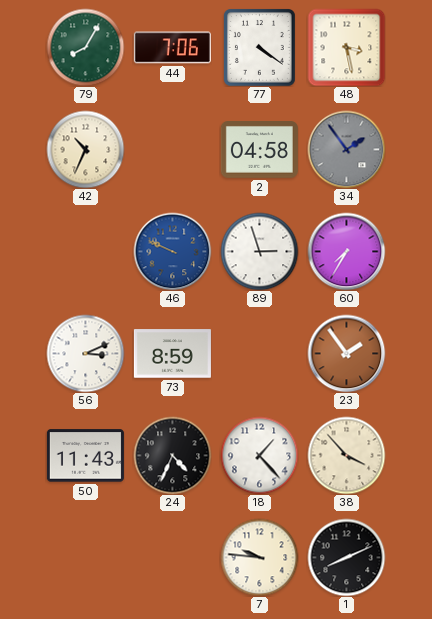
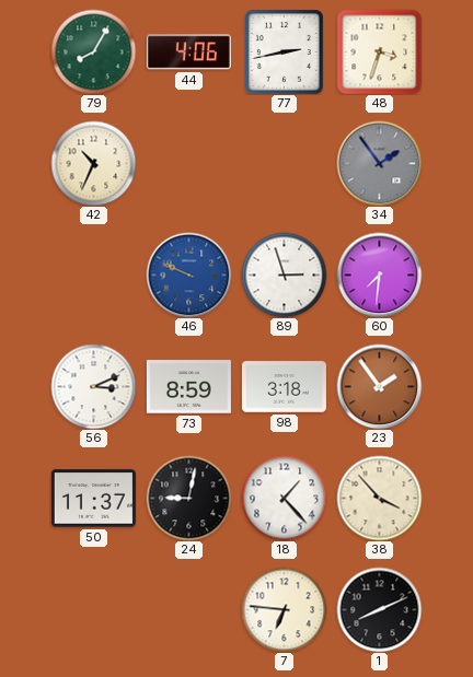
44: 7:06 -> 4:06 (188, 52)
77: 4:21 -> 2:43 (285, 52)
48: 3:28 -> 3:33 (379, 51)
2: 04:58 -> none (259, 150)
60: 7:35 -> 7:31 (379, 275)
98: none -> 3:18 (284, 387)
50: 11:43 -> 11:37 (93, 499)
24: 4:34 -> 9:02 (188, 498)
7: 9:46 -> 6:46 (284, 609)
